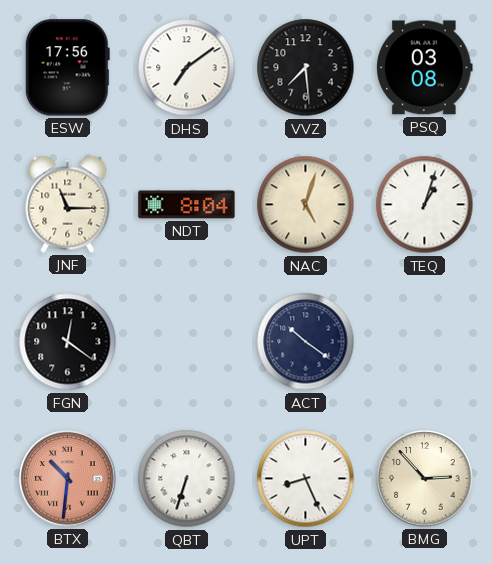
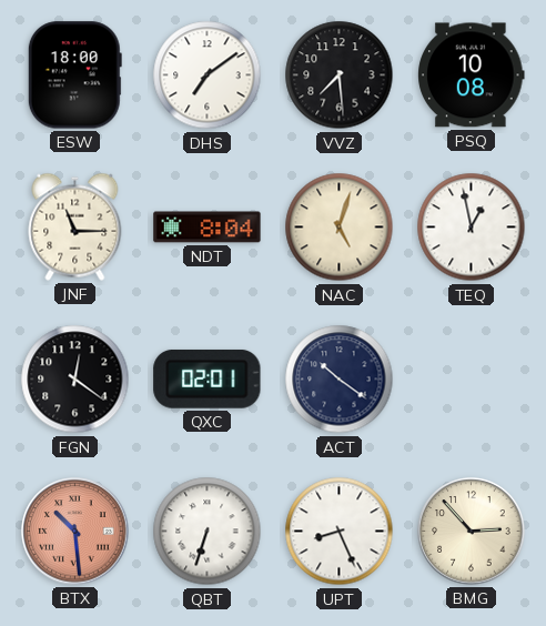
ESW: 17:56 -> 18:00 (74, 75)
PSQ: 03:08 -> 10:08 (472, 75)
TEQ: 1:03 -> 12:58 (472, 228)
QXC: none -> 02:01 (208, 378)
BTX: 10:31 -> 10:29 (75, 532)
